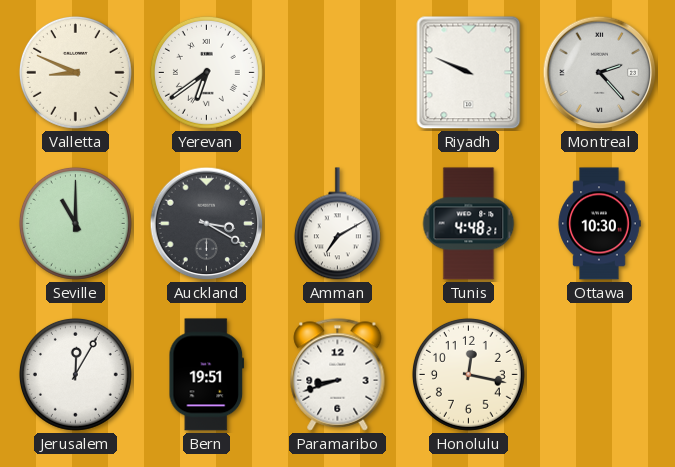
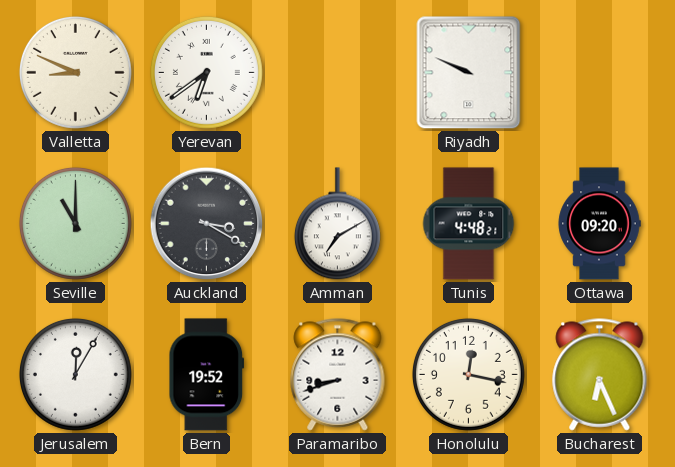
Montreal: 2:23 -> none (600, 73)
Ottawa: 10:30 -> 09:20 (599, 224)
Bern: 19:51 -> 19:52 (207, 375)
Bucharest: none -> 6:26 (600, 375)
